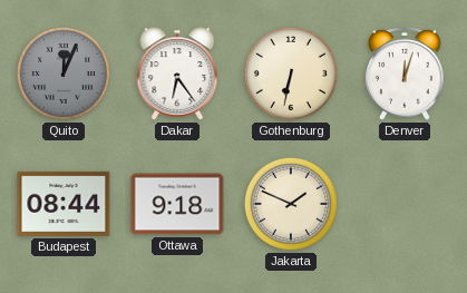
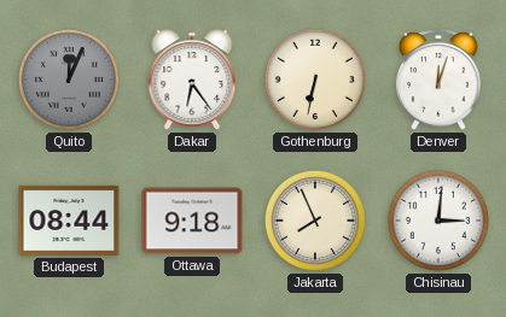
Jakarta: 1:49 -> 7:56 (315, 221)
Chisinau: none -> 3:01 (438, 221)
